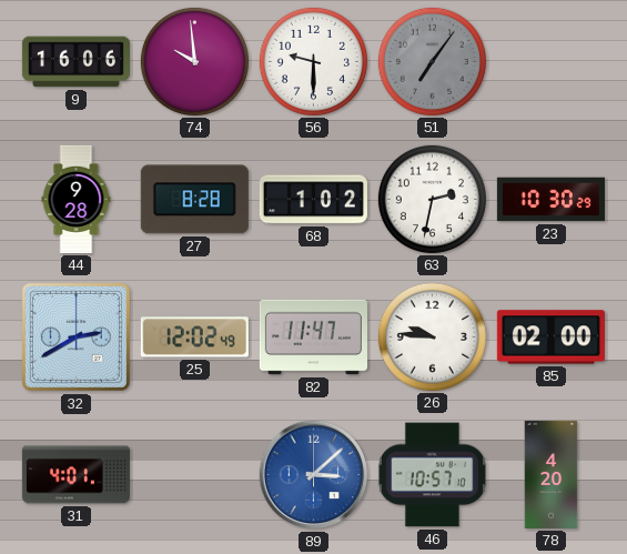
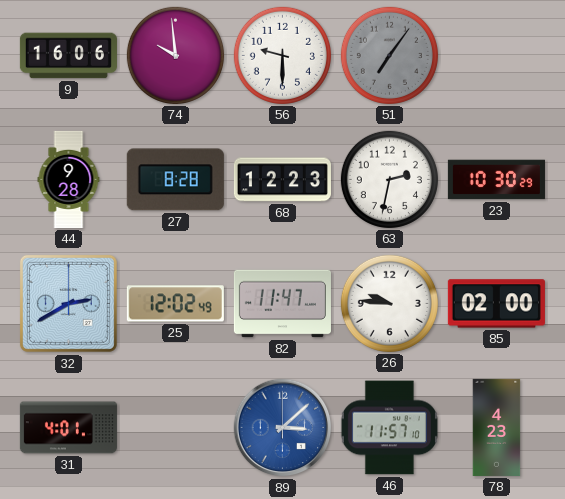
68: 1:02 -> 12:23 (282, 180)
46: 10:57 -> 11:57 (389, 428)
78: 4:20 -> 4:23 (497, 427)
